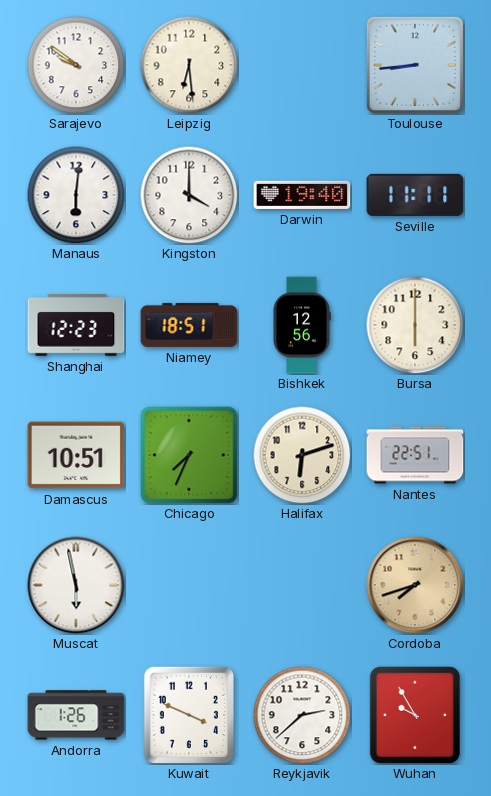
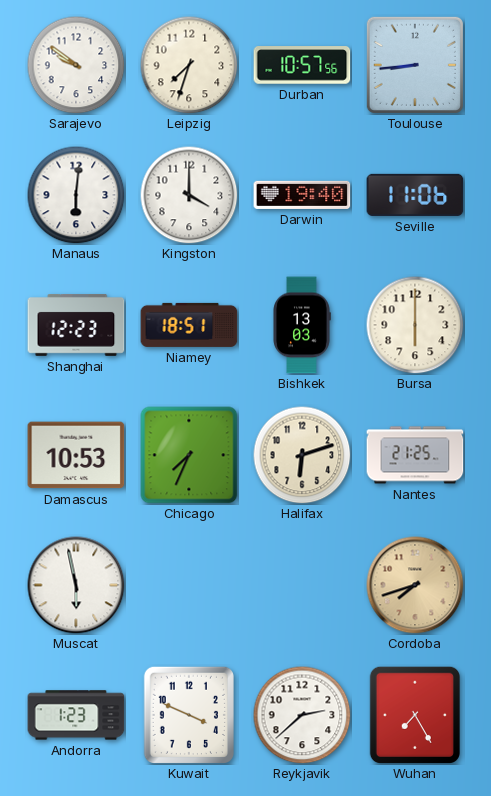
Leipzig: 6:29 -> 7:33 (189, 65)
Durban: none -> 10:57 (302, 65)
Seville: 11:11 -> 11:06 (415, 195)
Bishkek: 12:56 -> 13:03 (302, 325)
Damascus: 10:51 -> 10:53 (76, 455)
Nantes: 22:51 -> 21:25 (415, 455)
Andorra: 1:26 -> 1:23 (76, 715)
Wuhan: 9:55 -> 7:25 (414, 714)
